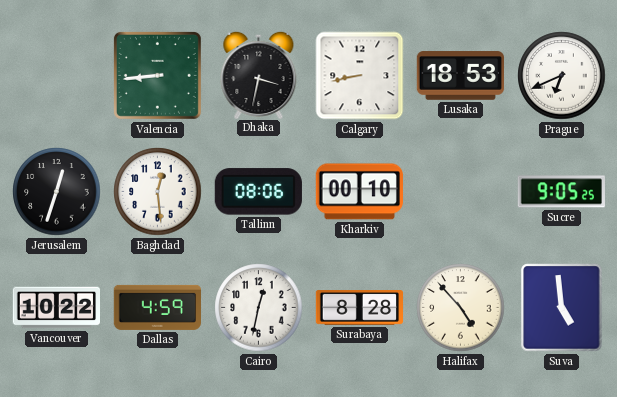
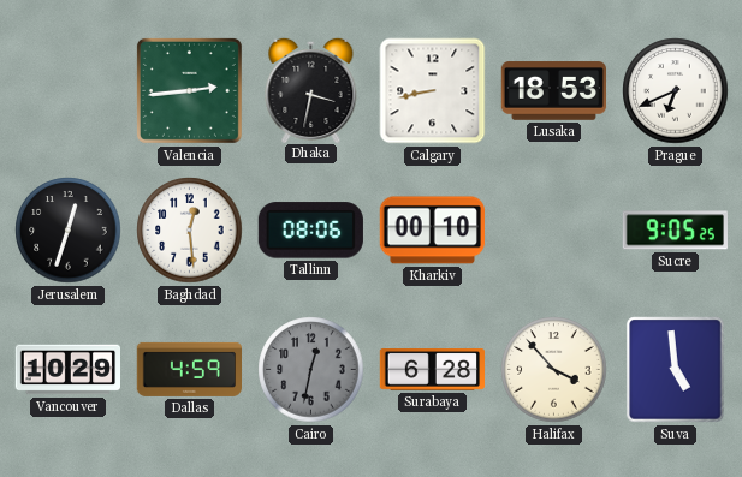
Valencia: 8:44 -> 2:44 (189, 90)
Vancouver: 10:22 -> 10:29 (67, 370)
Cairo dial: white -> grey (311, 370)
Surabaya: 8:28 -> 6:28 (433, 370)
Halifax: 4:53 -> 3:53 (554, 370)
